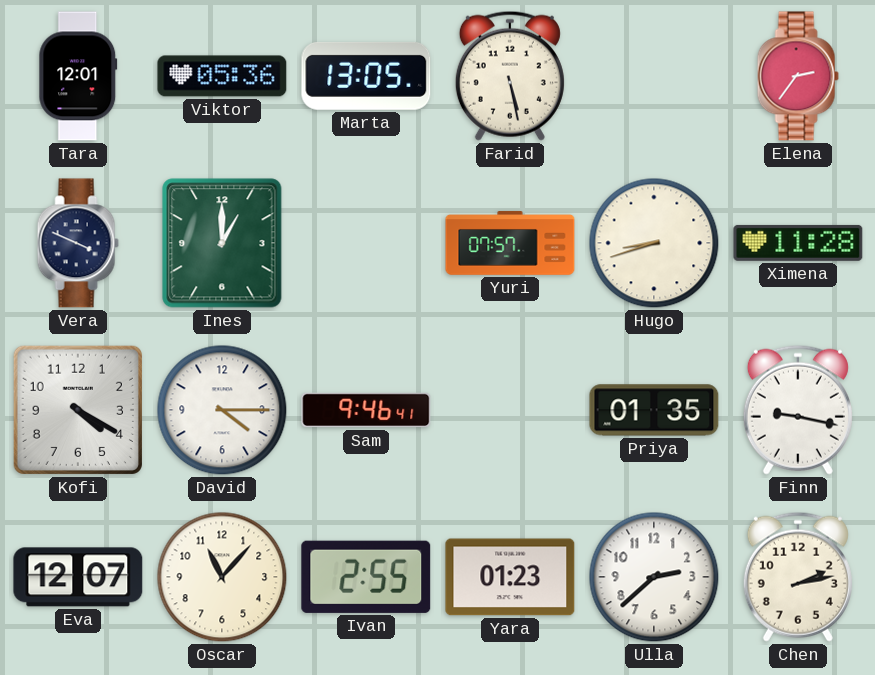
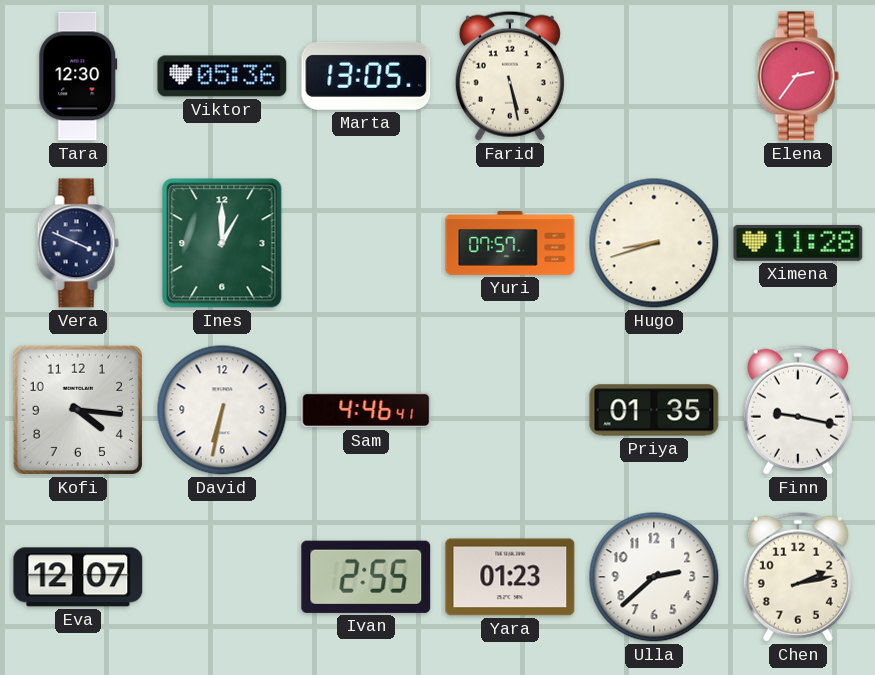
Tara: 12:01 -> 12:30 (78, 76)
Kofi: 4:20 -> 4:16 (78, 410)
David: 4:15 -> 6:32 (222, 410)
Sam: 9:46 -> 4:46 (366, 410)
Oscar: 11:07 -> none (222, 577)
